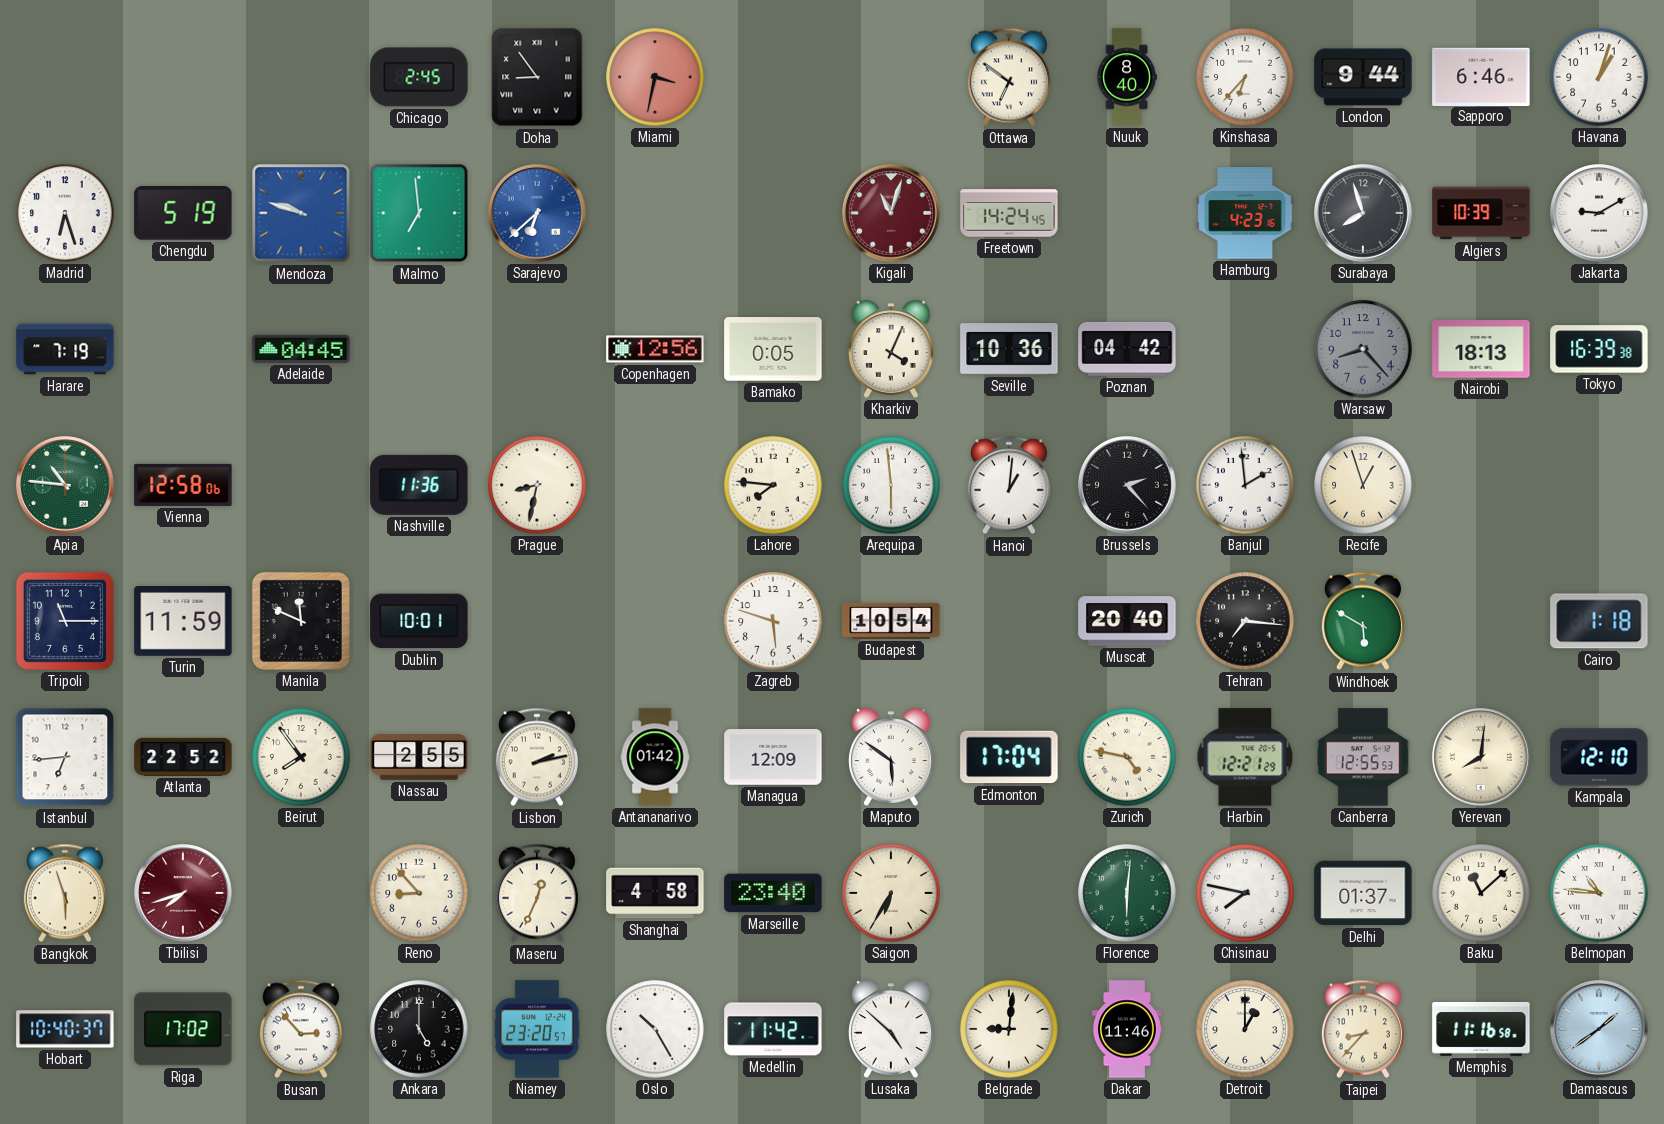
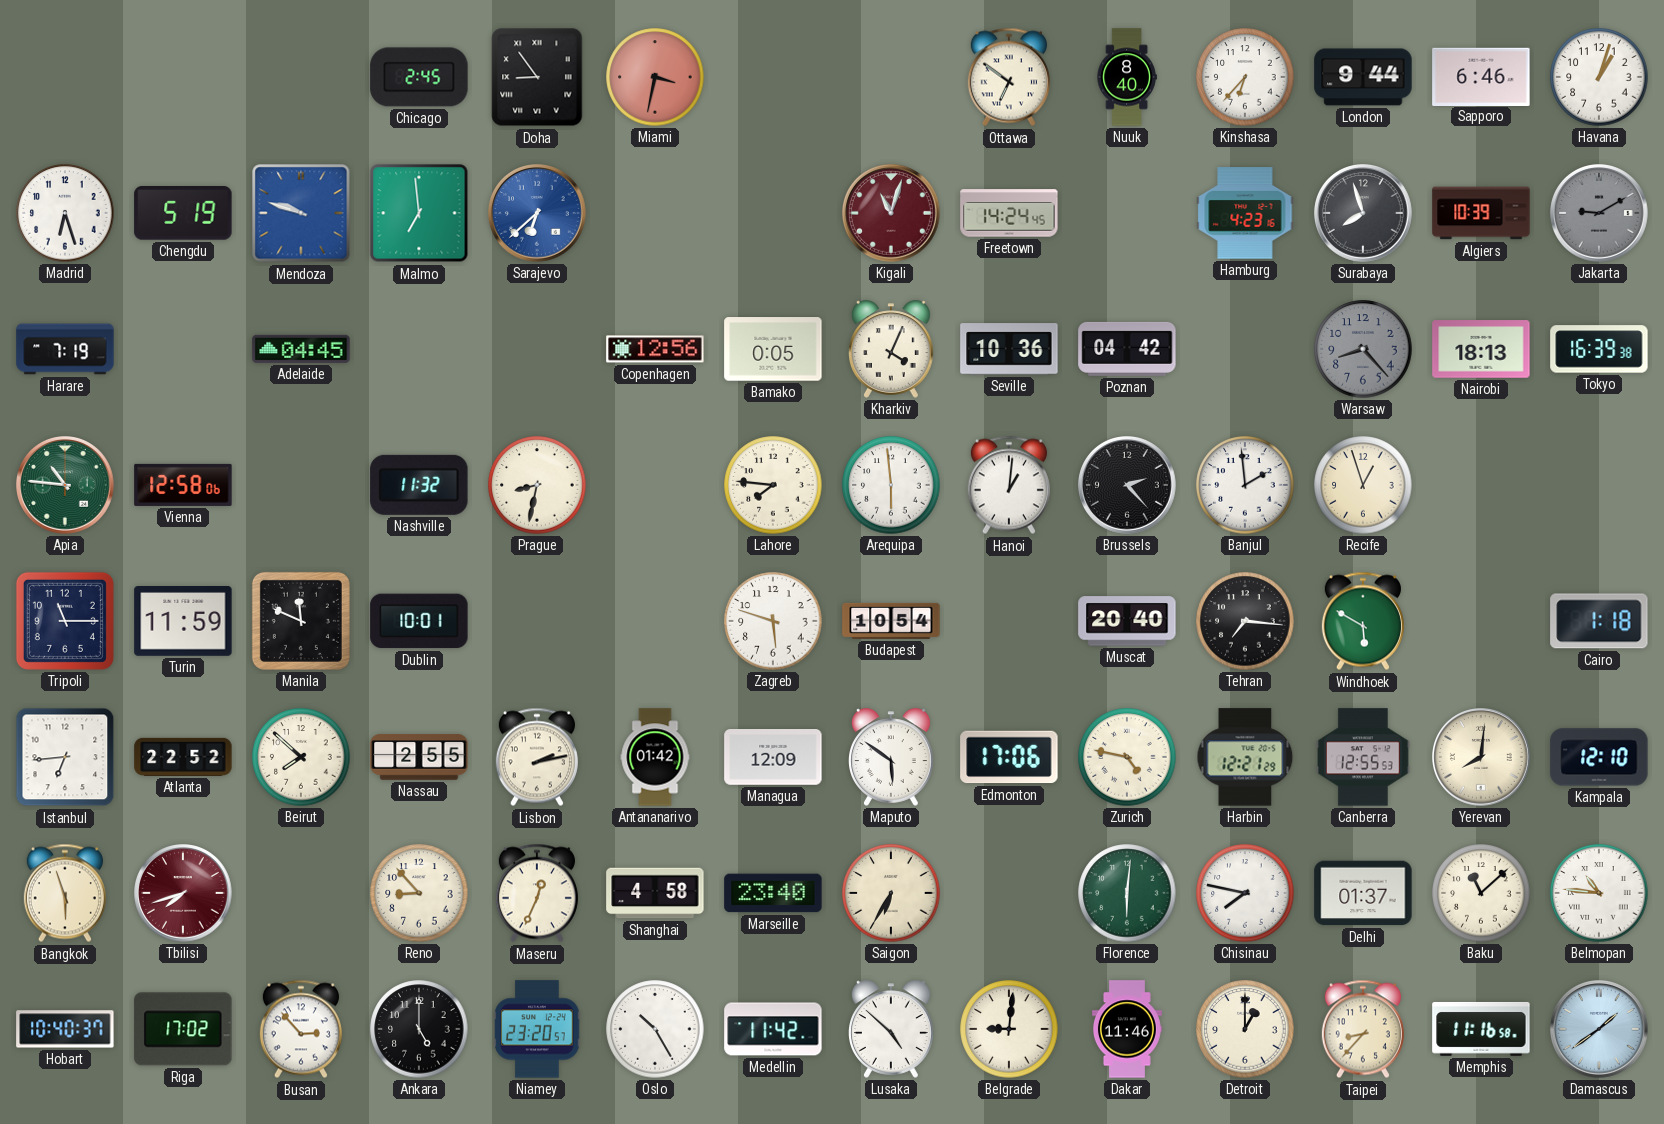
Jakarta dial: white -> grey (1600, 214)
Nashville: 11:36 -> 11:32 (419, 485)
Beirut: 7:54 -> 7:52 (301, 757)
Edmonton: 17:04 -> 17:06 (1009, 757)
